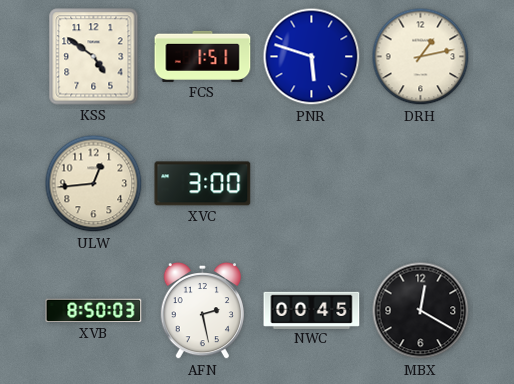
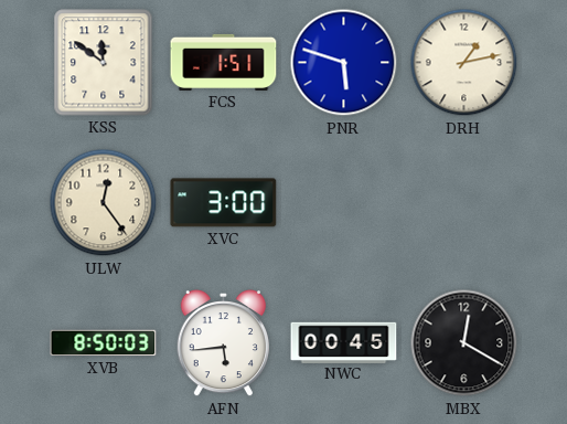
KSS: 4:51 -> 11:51 (104, 63)
ULW: 12:44 -> 12:24 (104, 203)
AFN: 2:28 -> 5:44 (223, 343)
